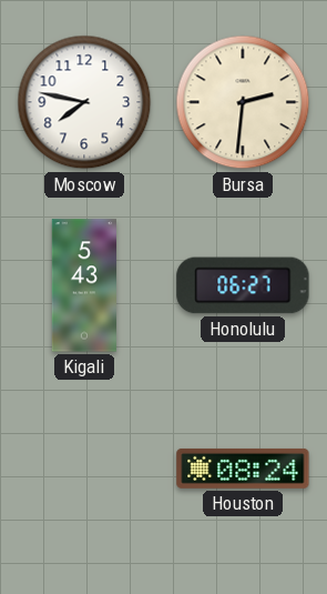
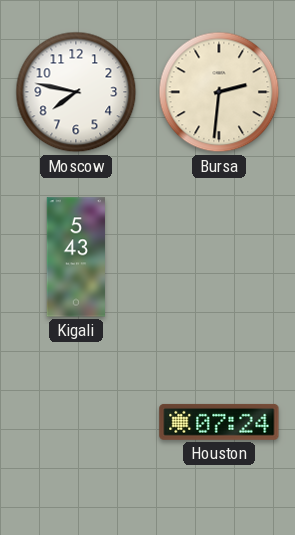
Honolulu: 06:27 -> none (243, 285)
Houston: 08:24 -> 07:24 (219, 422)
